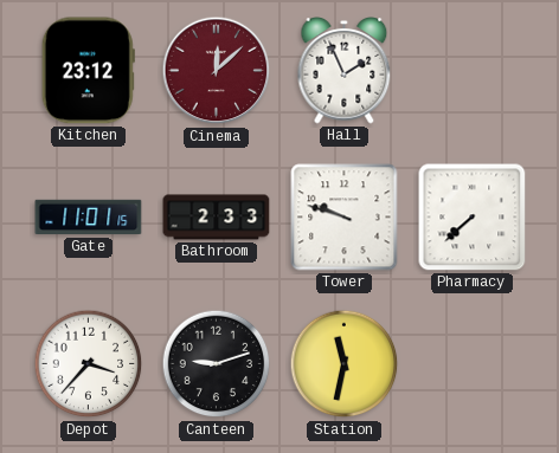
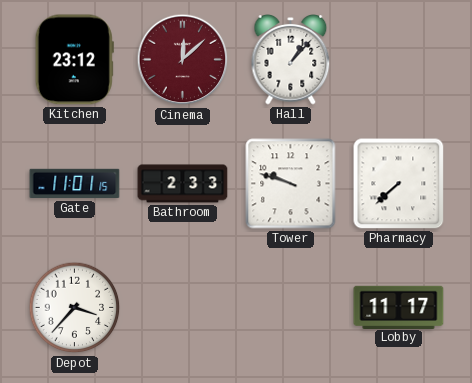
Hall: 1:56 -> 1:07 (291, 60)
Canteen: 9:12 -> none (217, 364)
Station: 11:32 -> none (345, 364)
Lobby: none -> 11:17 (399, 307)
